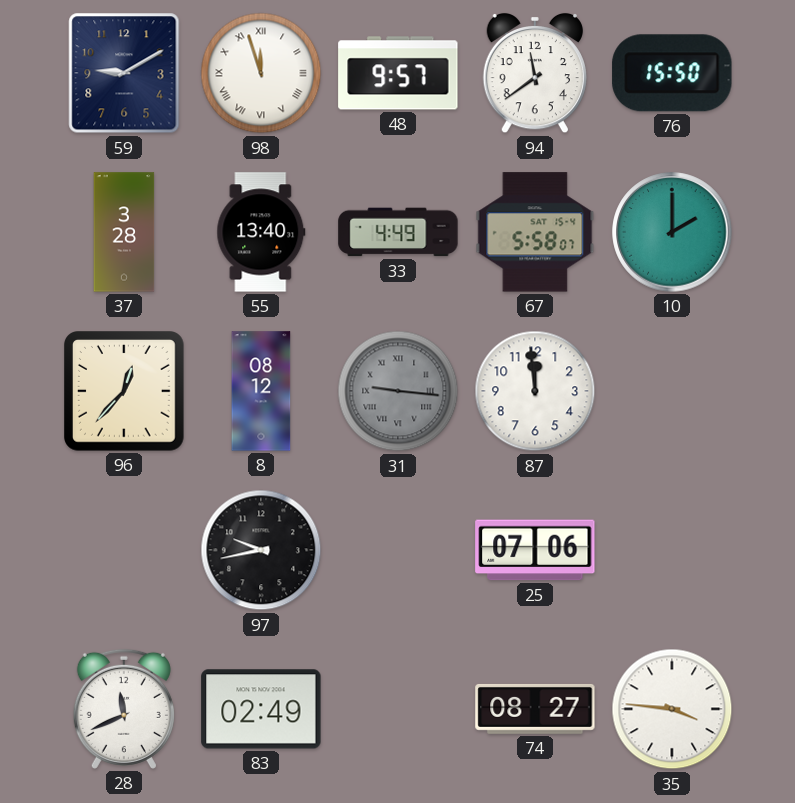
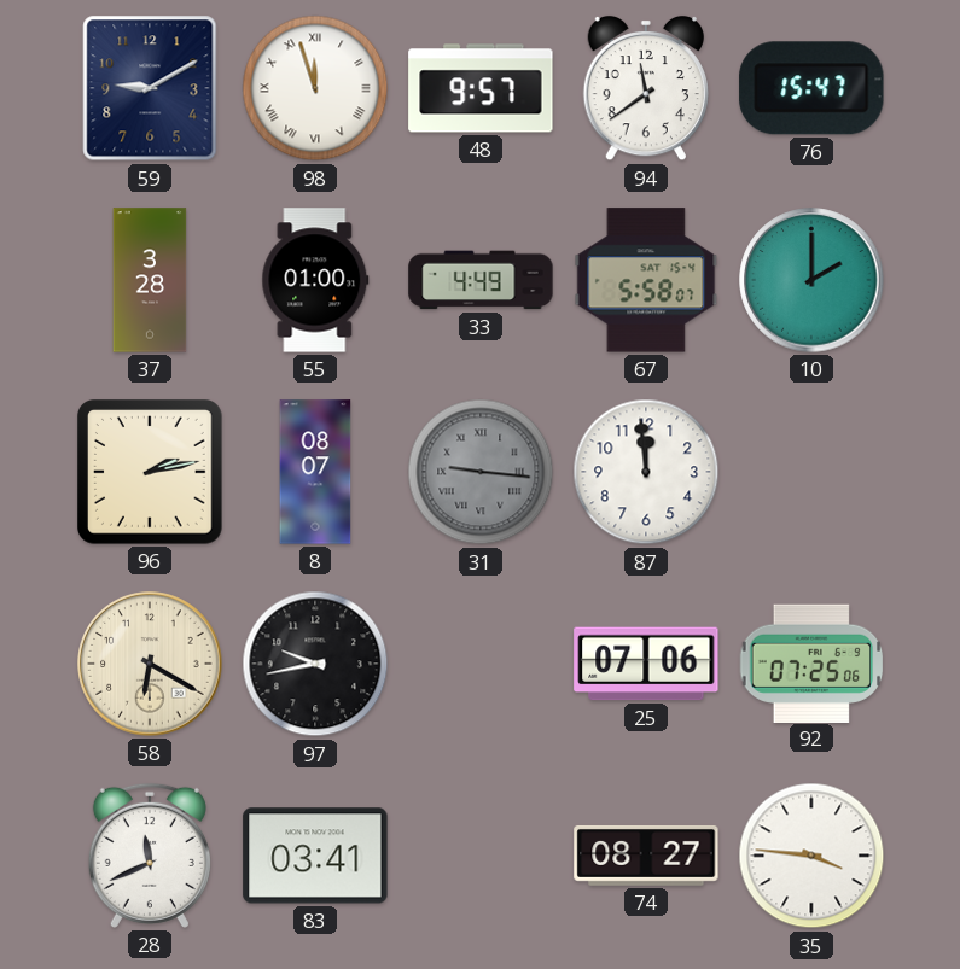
76: 15:50 -> 15:47 (811, 88)
55: 13:40 -> 01:00 (315, 280)
96: 12:37 -> 2:13 (151, 473)
8: 08:12 -> 08:07 (315, 472)
58: none -> 6:20 (150, 664)
92: none -> 07:25 (811, 662)
83: 02:49 -> 03:41 (315, 856)
